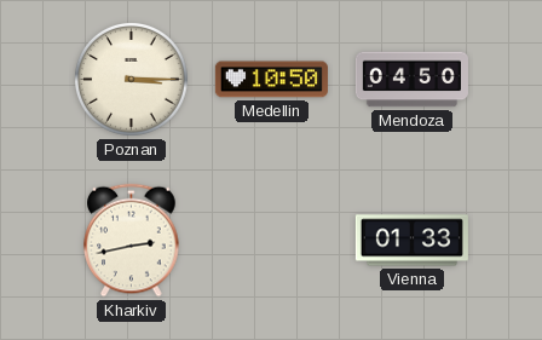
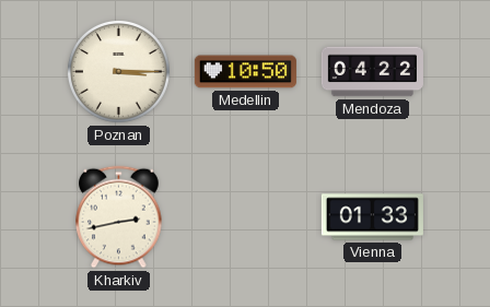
Mendoza: 04:50 -> 04:22 (372, 72)
